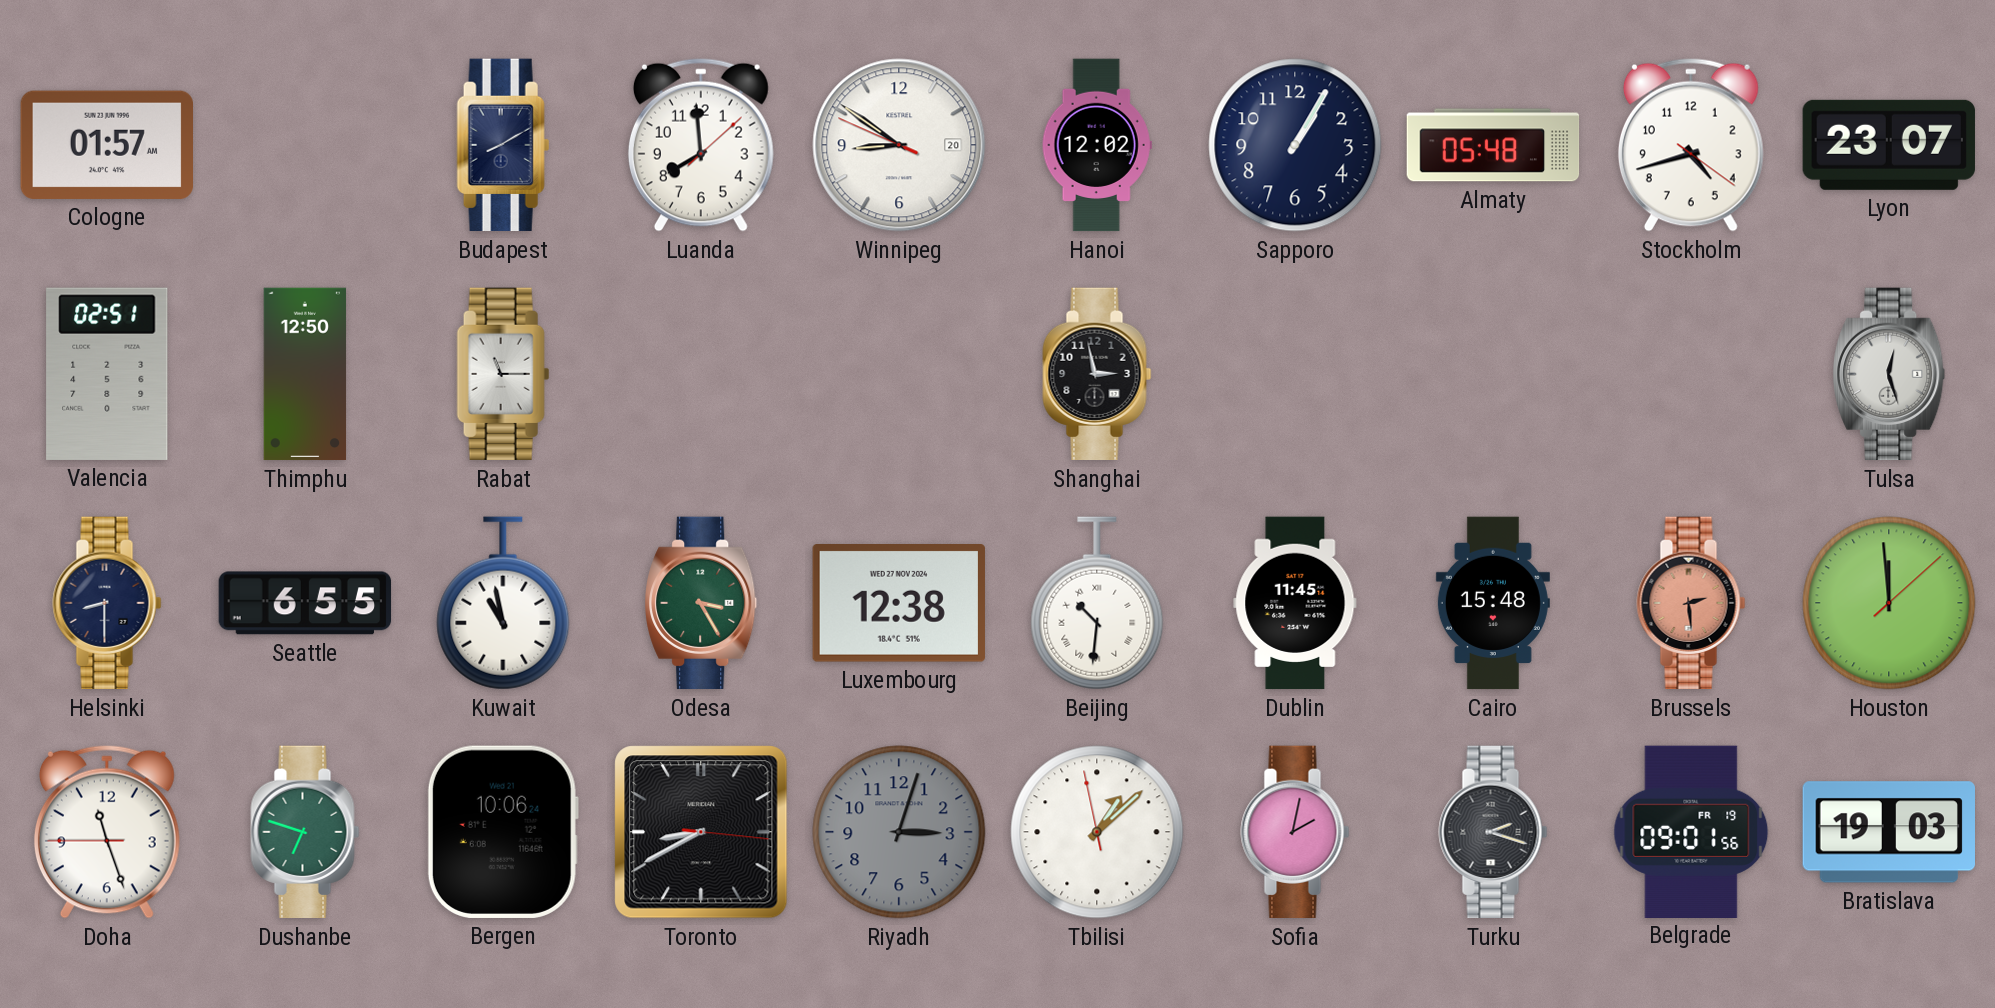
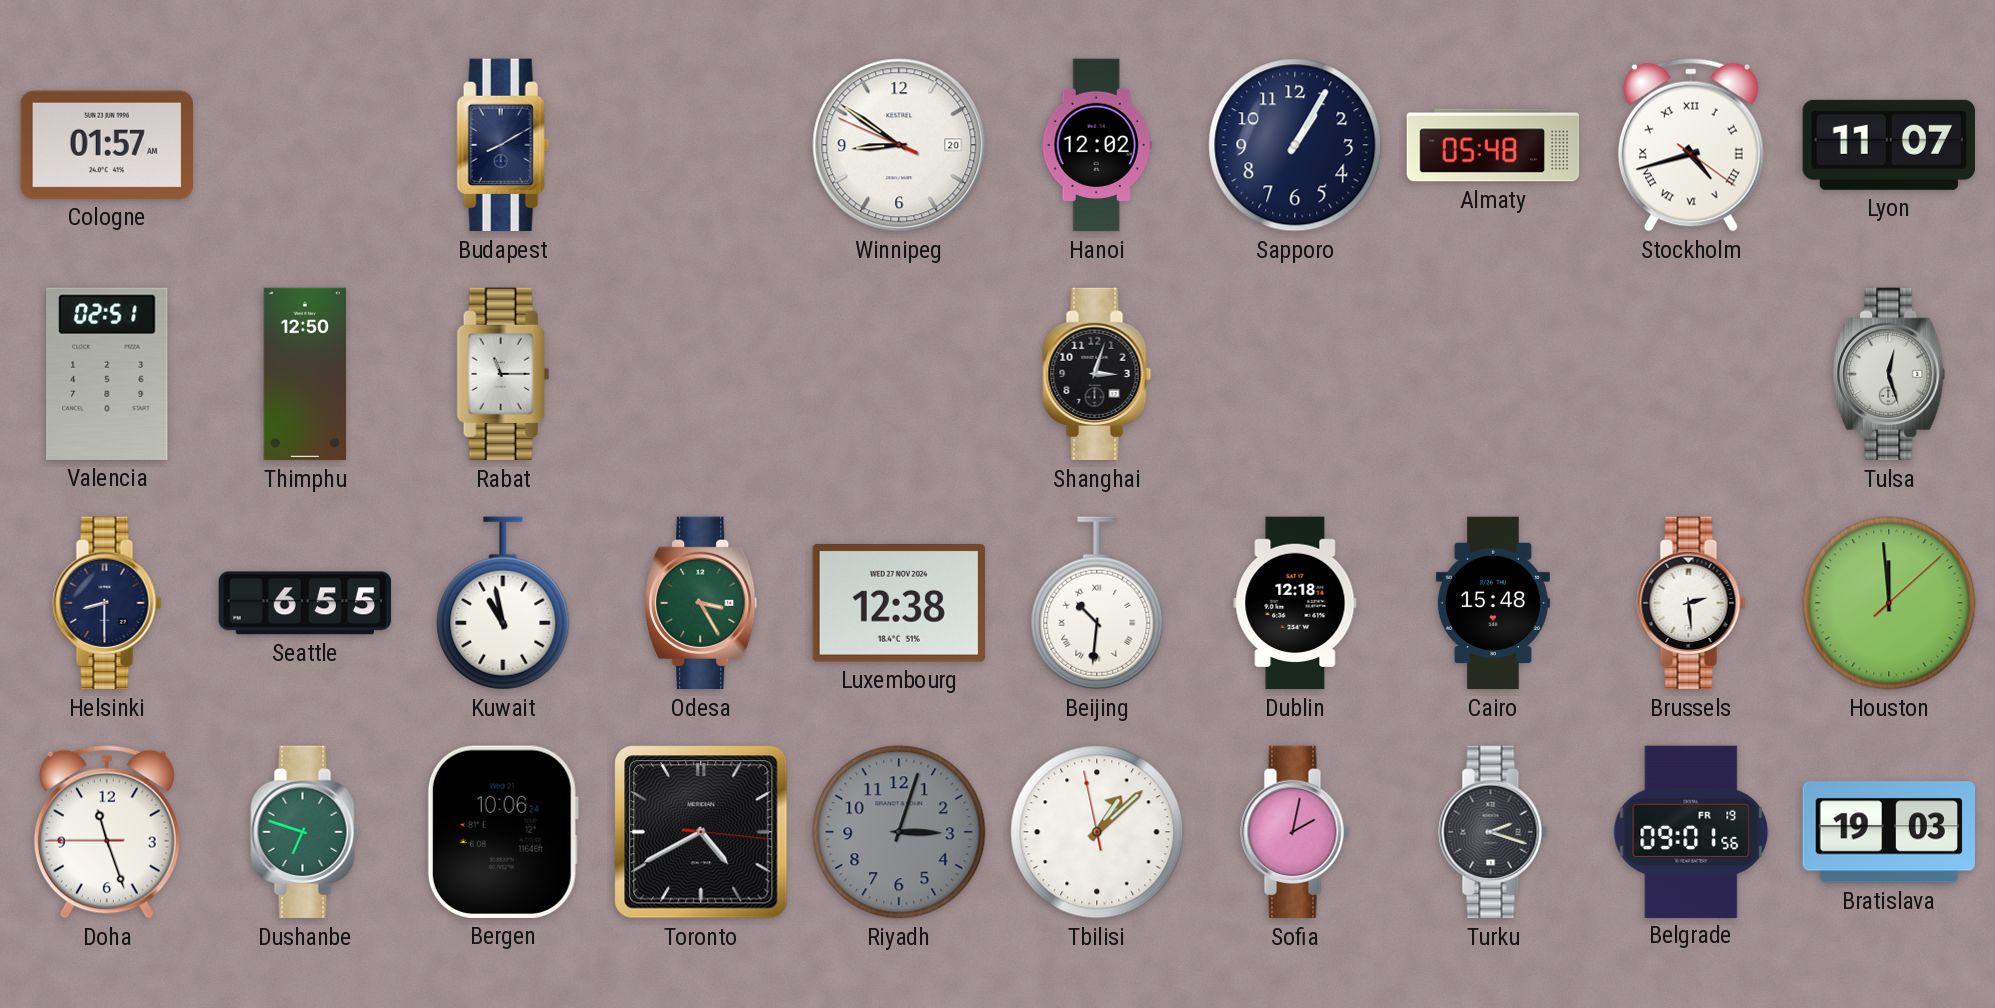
Luanda: 7:59 -> none (701, 145)
Stockholm numerals: Arabic -> Roman (1691, 145)
Lyon: 23:07 -> 11:07 (1889, 145)
Shanghai: 2:58 -> 3:03 (1097, 374)
Dublin: 11:45 -> 12:18 (1295, 603)
Brussels dial: salmon -> white (1691, 603)
Toronto: 8:40 -> 4:40 (701, 832)
